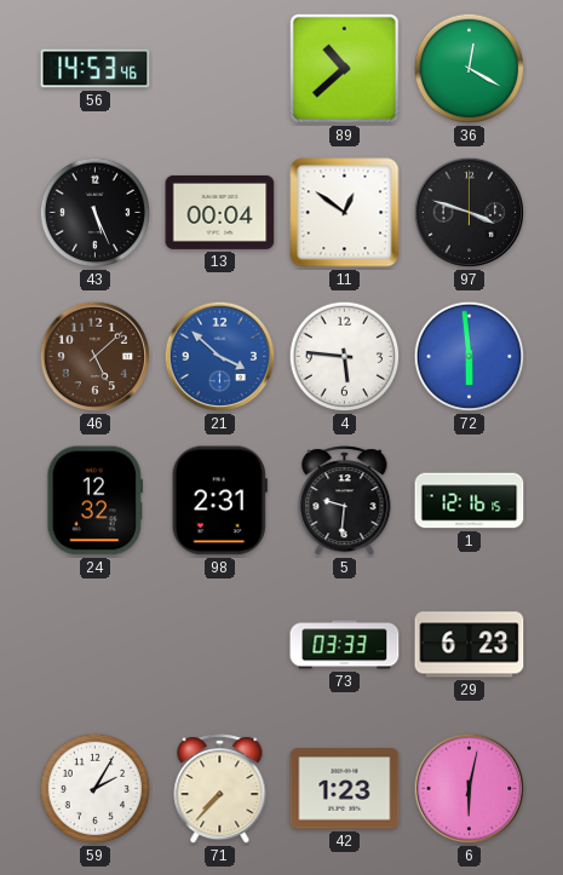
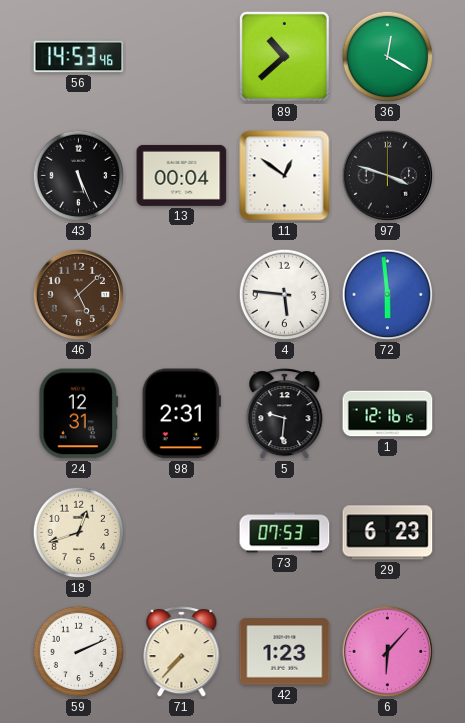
21: 3:52 -> none (220, 357)
24: 12:32 -> 12:31 (79, 414)
18: none -> 12:42 (79, 533)
73: 03:33 -> 07:53 (285, 533)
59: 2:05 -> 2:11 (79, 652)
6: 6:02 -> 6:07 (388, 652)
